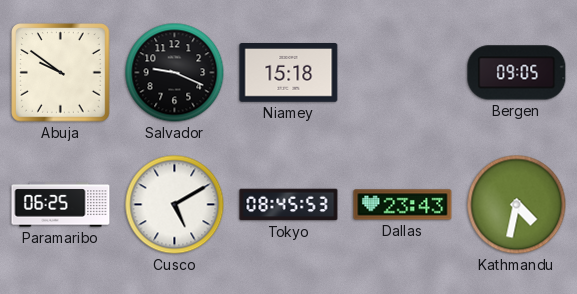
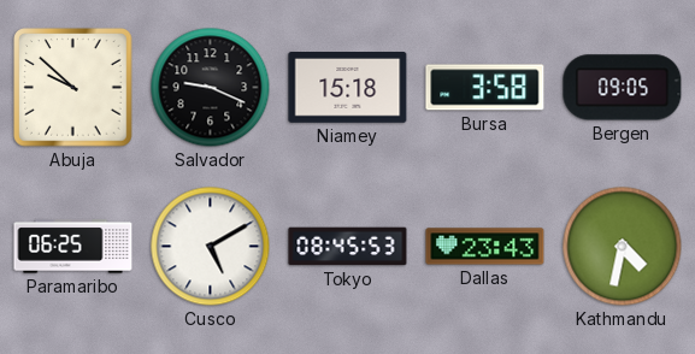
Abuja: 9:51 -> 9:52 (73, 88)
Bursa: none -> 3:58 (485, 88)
